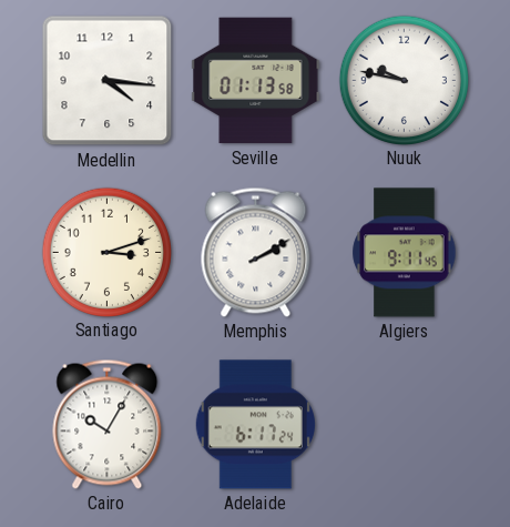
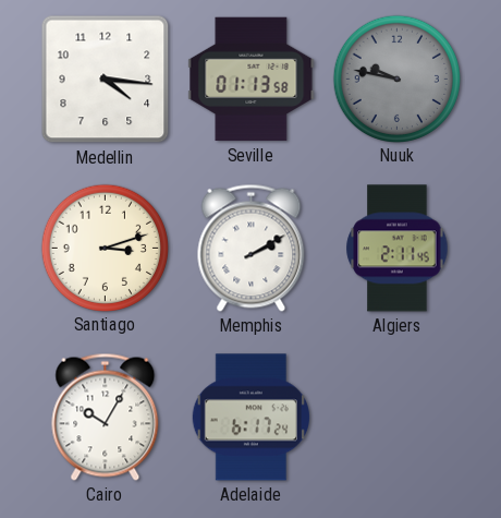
Nuuk dial: white -> grey (396, 79)
Algiers: 9:11 -> 2:11 (398, 249)
